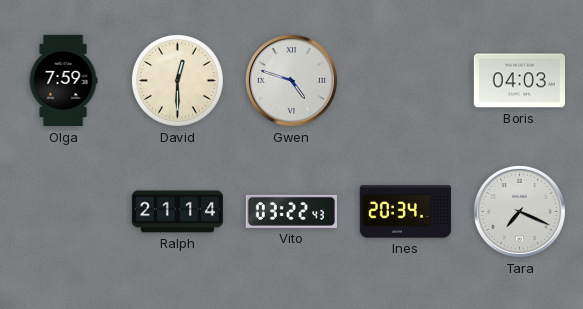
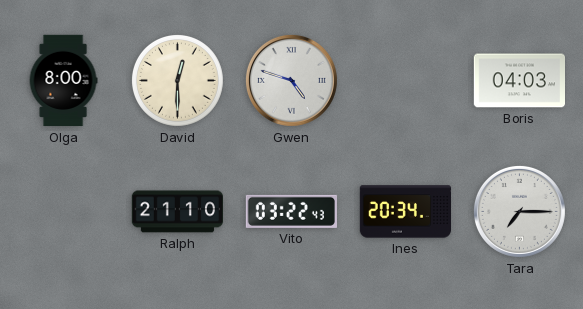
Olga: 7:59 -> 8:00 (63, 81)
Ralph: 21:14 -> 21:10 (177, 212)
Tara: 7:19 -> 7:15 (519, 211)
